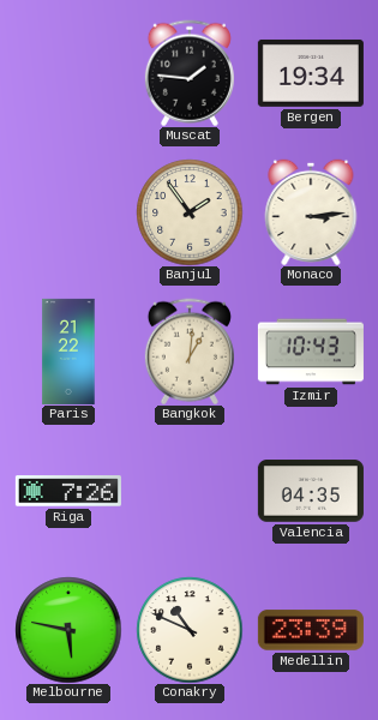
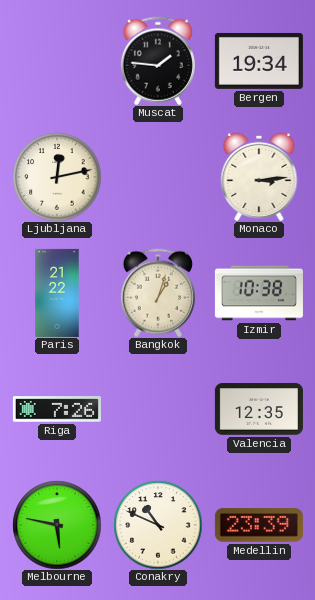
Ljubljana: none -> 12:13 (57, 177)
Banjul: 1:54 -> none (190, 212)
Bangkok: 1:01 -> 1:03 (158, 293)
Izmir: 10:43 -> 10:38 (259, 293)
Valencia: 04:35 -> 12:35 (259, 409)
